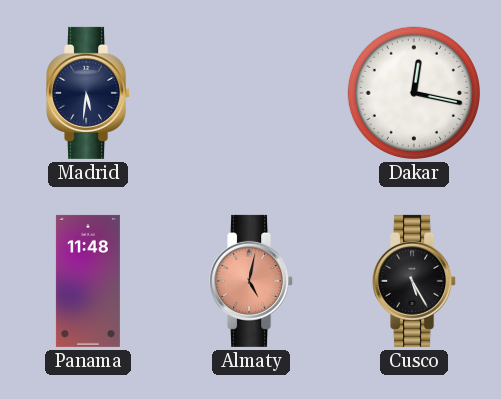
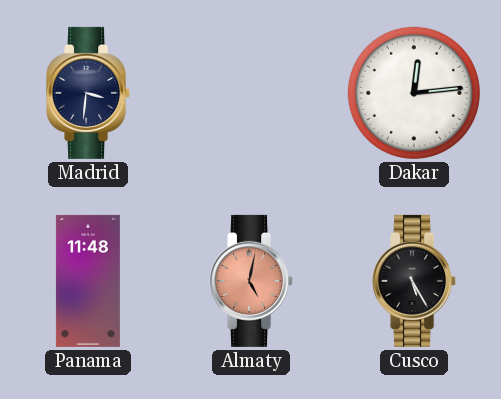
Madrid: 5:31 -> 3:31 (89, 93)
Dakar: 12:17 -> 12:14 (414, 93)
